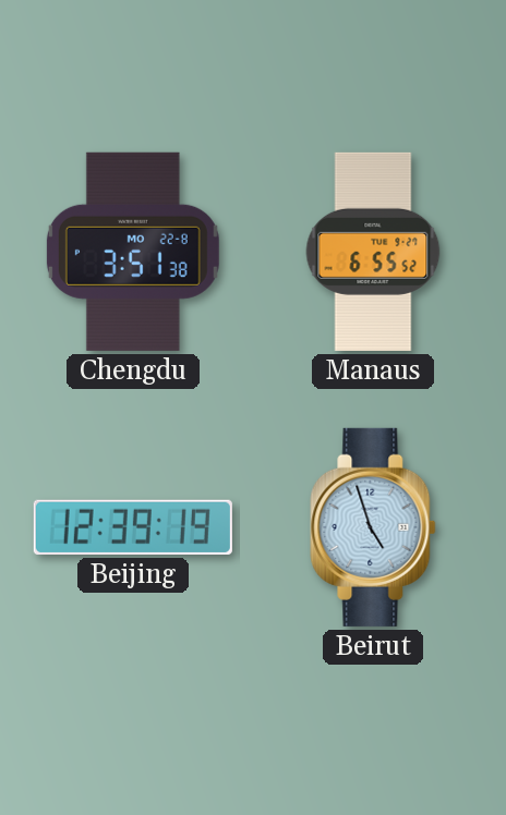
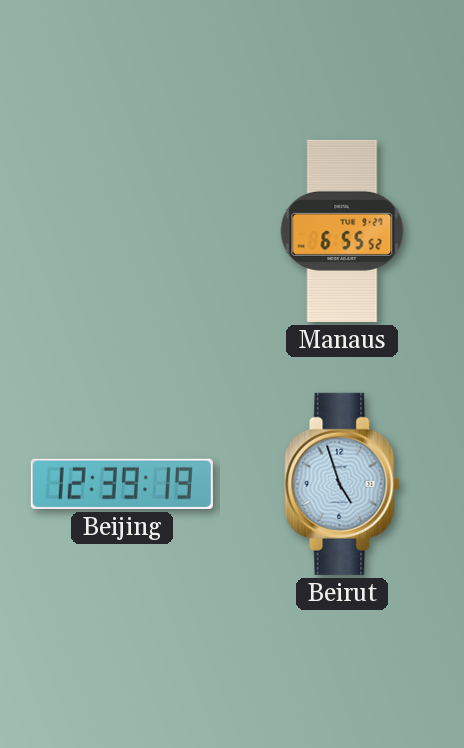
Chengdu: 3:51 -> none (133, 252)
